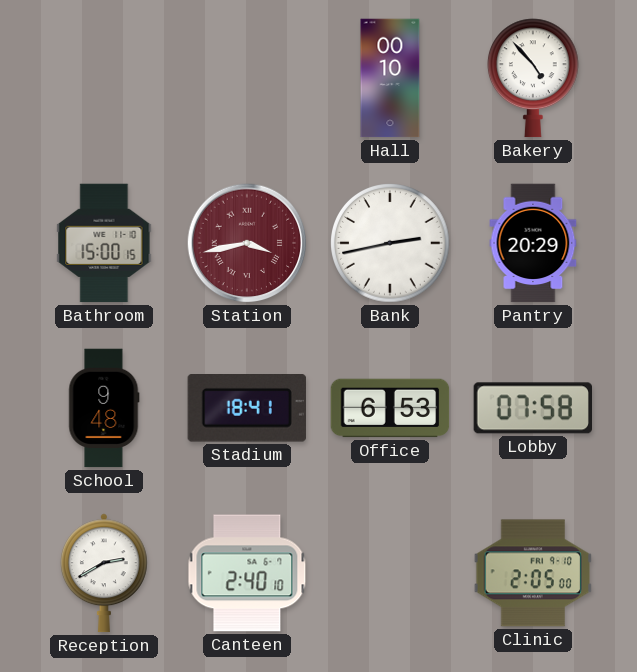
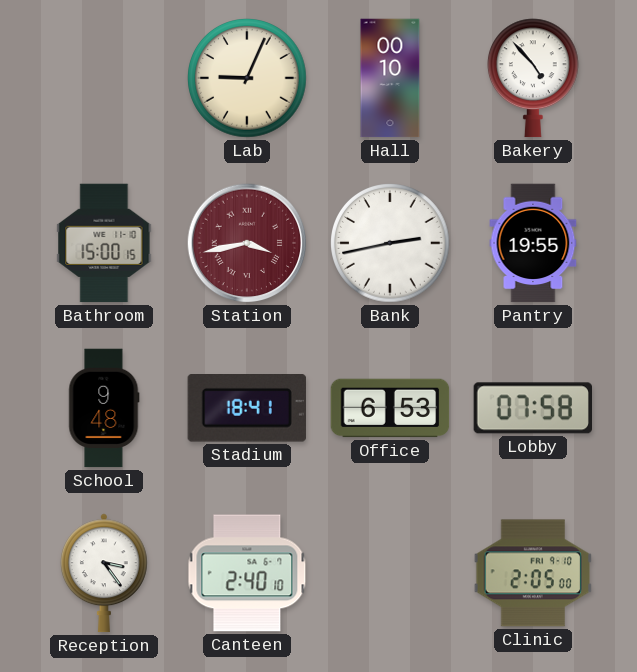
Lab: none -> 9:04 (247, 78)
Pantry: 20:29 -> 19:55 (533, 243)
Reception: 2:40 -> 3:24 (104, 573)
